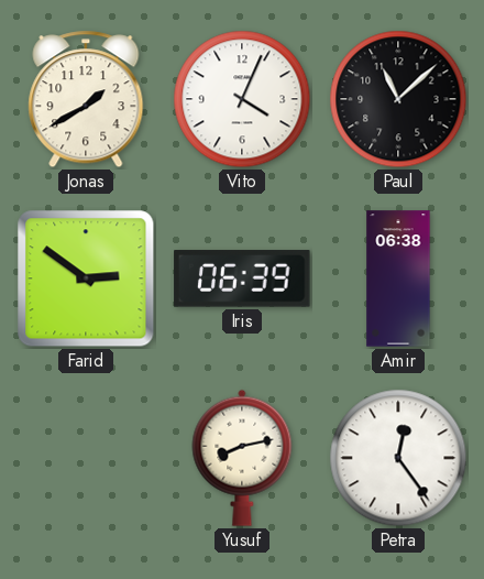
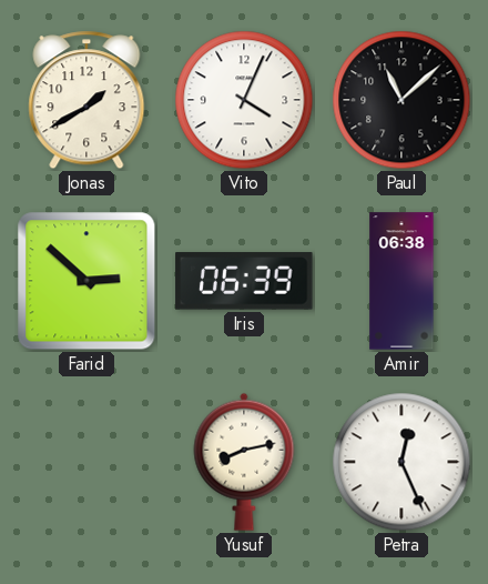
Farid: 2:51 -> 2:52 (87, 281)
Petra: 12:24 -> 12:26 (401, 462)
